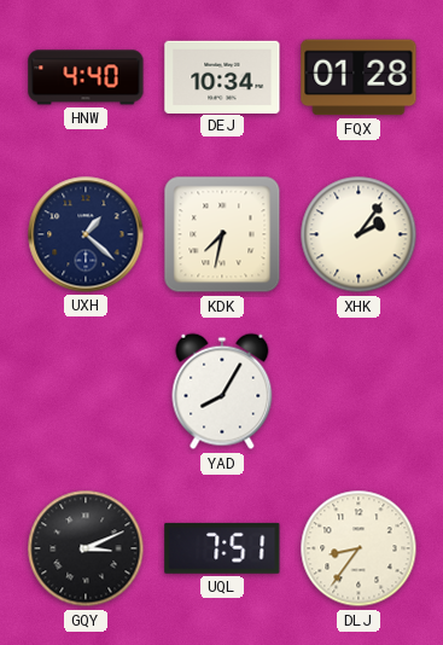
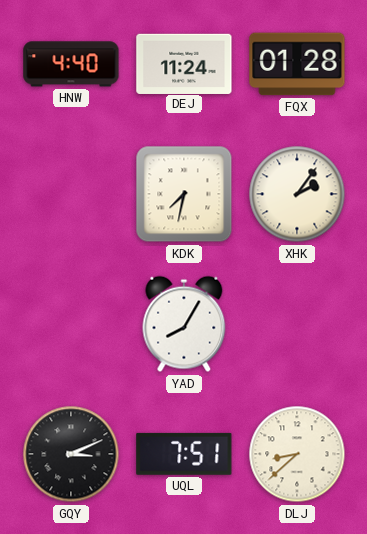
DEJ: 10:34 -> 11:24 (184, 63)
UXH: 1:22 -> none (86, 234)
DLJ: 8:36 -> 8:38 (297, 454)
